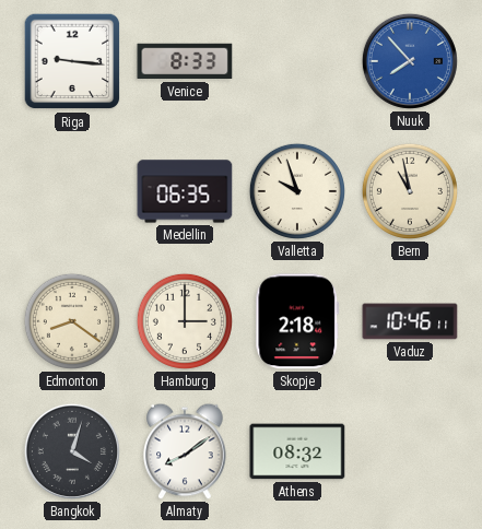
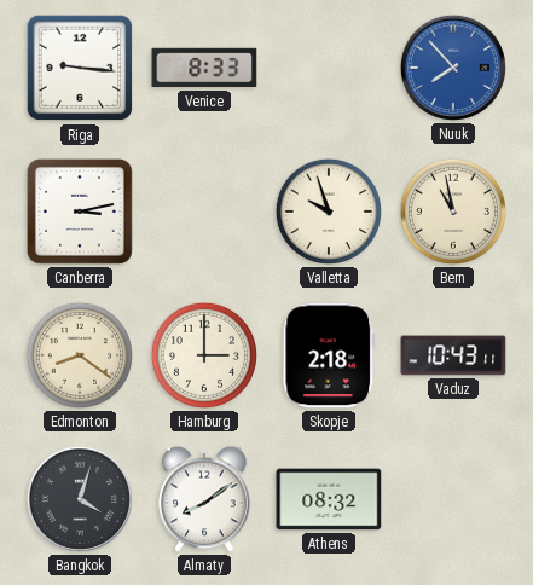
Canberra: none -> 3:13 (80, 212)
Medellin: 06:35 -> none (185, 191)
Vaduz: 10:46 -> 10:43 (453, 355)
